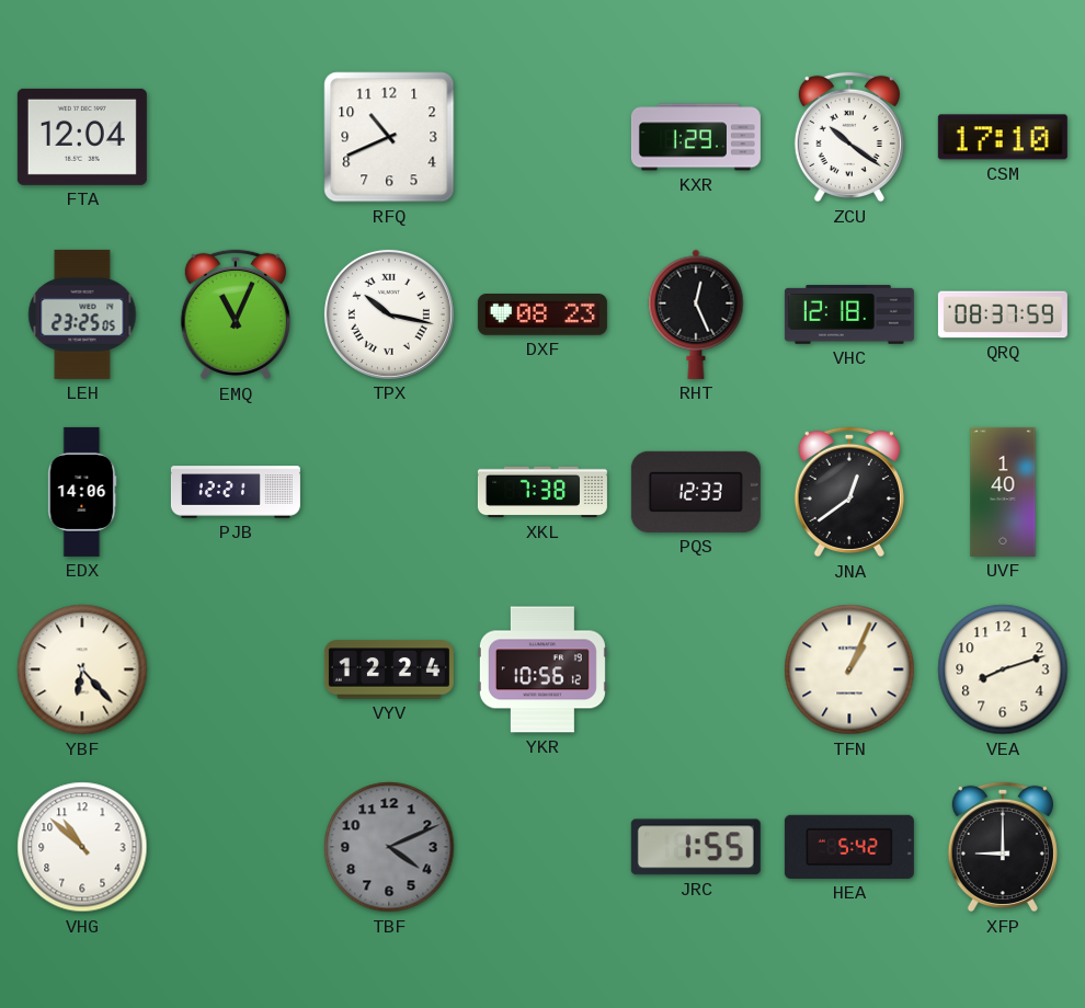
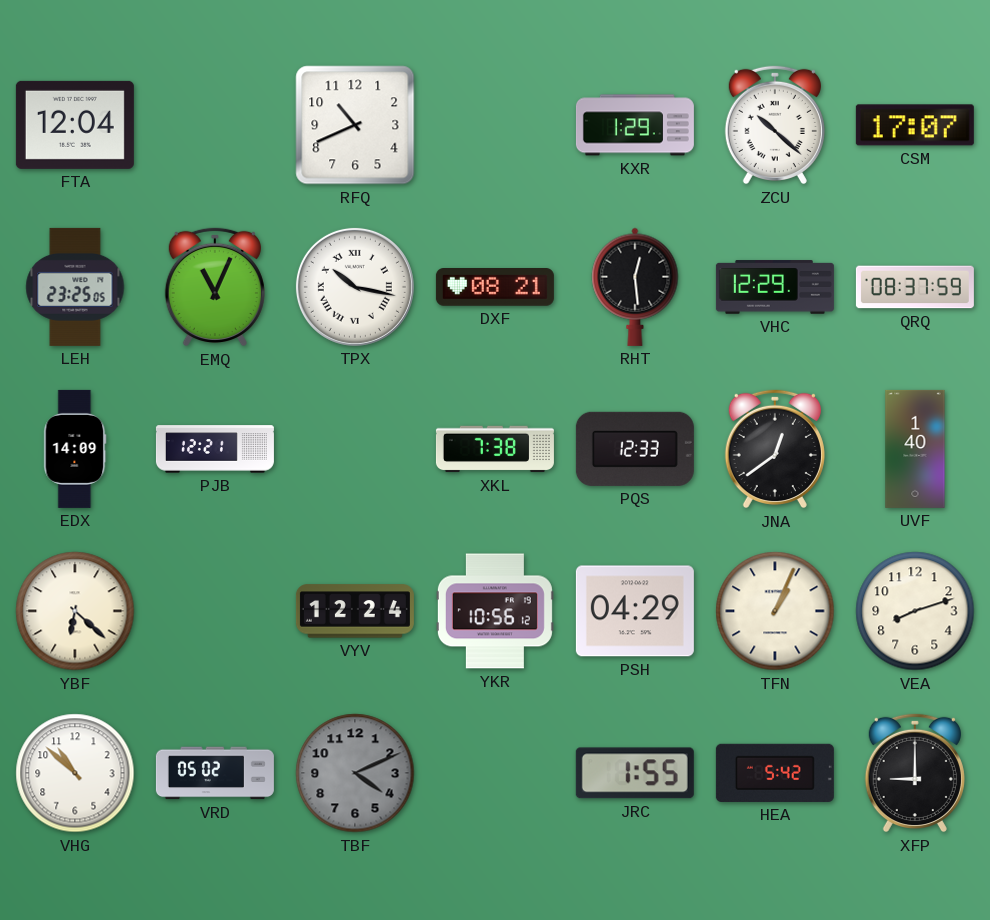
ZCU: 10:21 -> 10:22 (775, 125)
CSM: 17:10 -> 17:07 (915, 125)
DXF: 08:23 -> 08:21 (495, 288)
RHT: 12:26 -> 12:29 (635, 287)
VHC: 12:18 -> 12:29 (775, 287)
EDX: 14:06 -> 14:09 (75, 449)
YBF: 6:23 -> 6:22 (75, 611)
PSH: none -> 04:29 (635, 611)
VRD: none -> 05:02 (215, 773)
